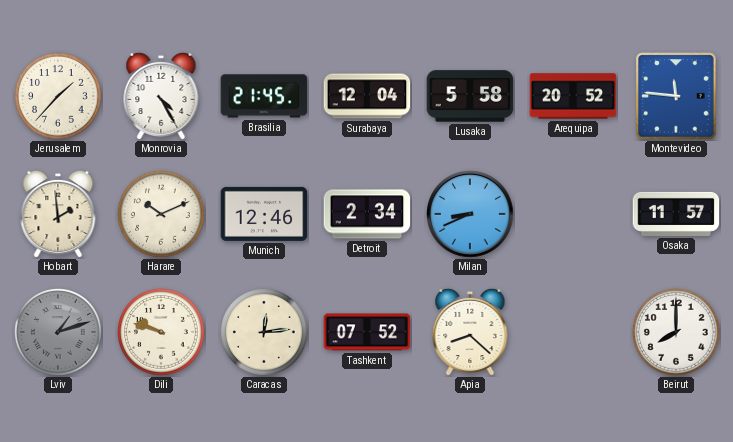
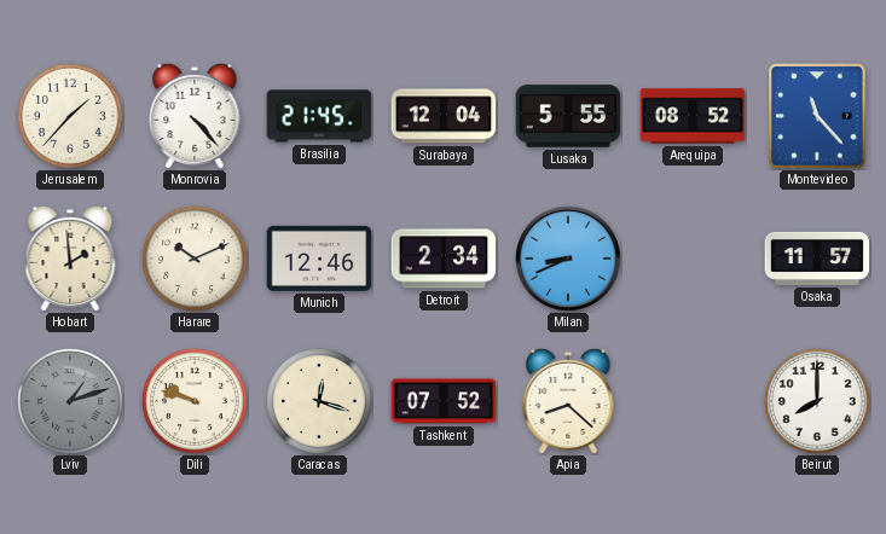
Monrovia: 4:25 -> 4:23 (195, 116)
Lusaka: 5:58 -> 5:55 (568, 116)
Arequipa: 20:52 -> 08:52 (693, 116)
Montevideo: 11:46 -> 11:23 (817, 116)
Caracas: 12:14 -> 12:18 (320, 402)
